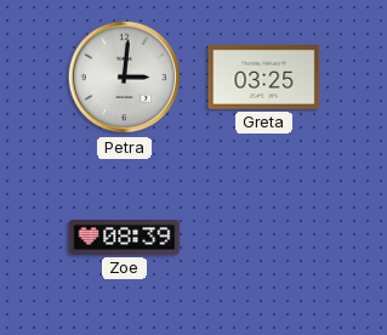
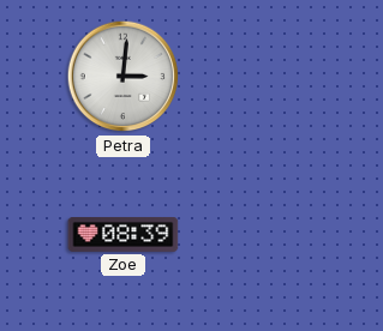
Greta: 03:25 -> none (264, 76)
